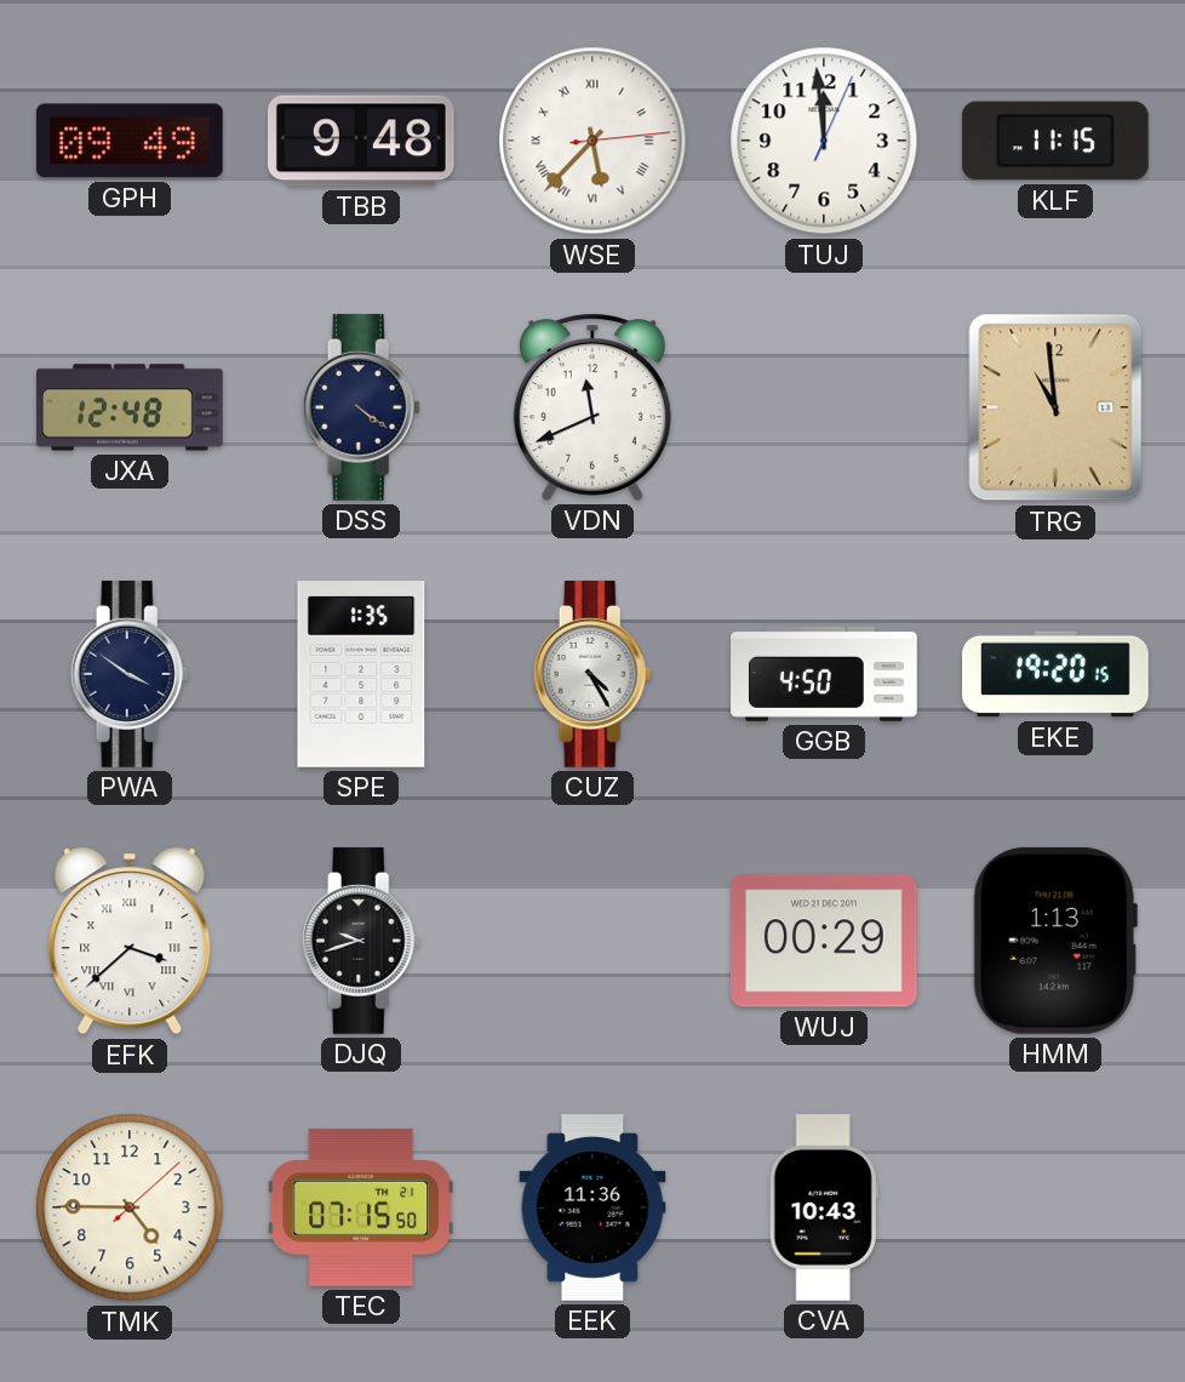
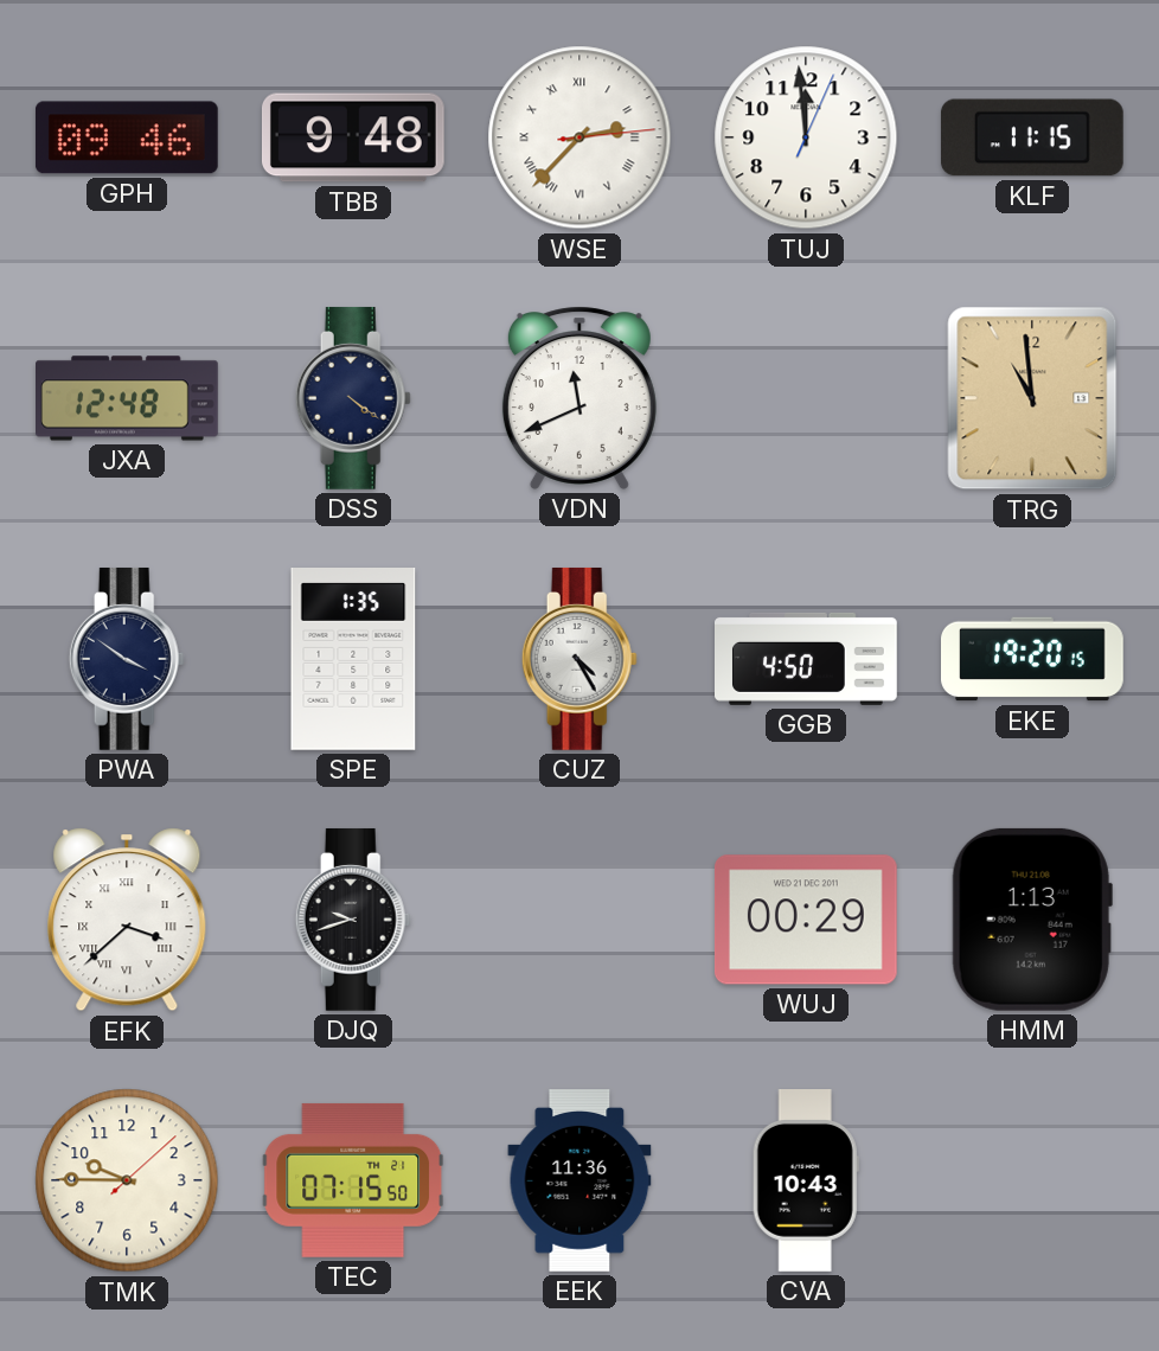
GPH: 09:49 -> 09:46 (127, 137)
WSE: 5:37 -> 2:37 (579, 137)
TMK: 4:45 -> 9:45 (127, 1180)
